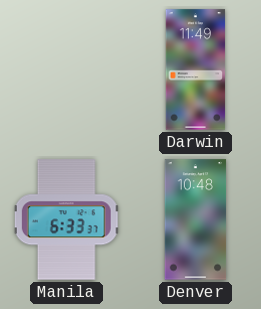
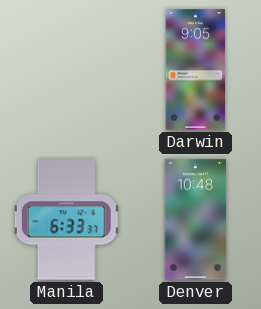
Darwin: 11:49 -> 9:05 (196, 70)
